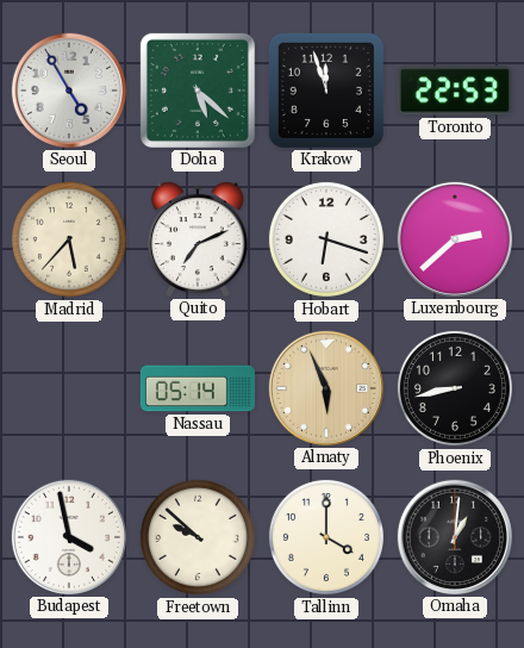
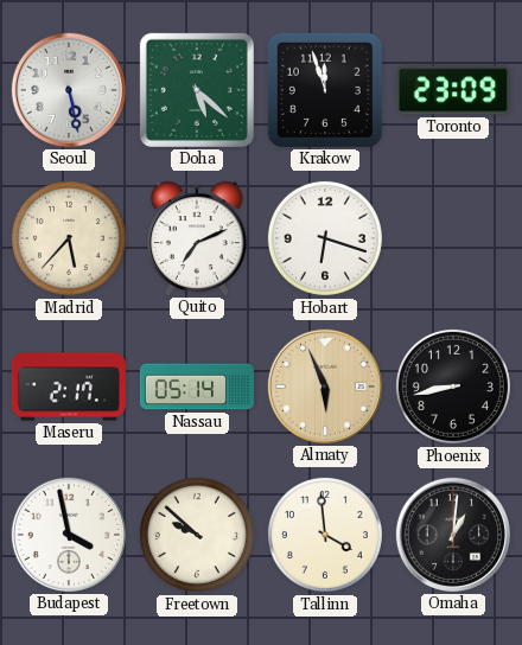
Seoul: 4:55 -> 5:28 (69, 90)
Toronto: 22:53 -> 23:09 (453, 90)
Luxembourg: 2:38 -> none (455, 239)
Maseru: none -> 2:17 (69, 387)
Tallinn: 4:00 -> 3:59 (325, 535)
